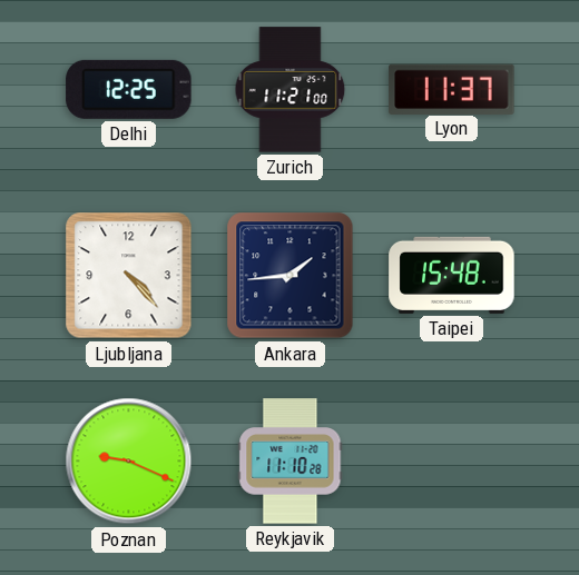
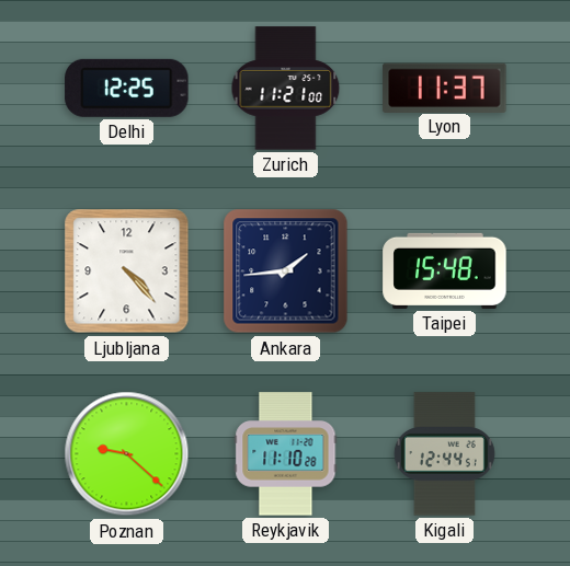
Poznan: 9:19 -> 9:22 (127, 454)
Kigali: none -> 12:44 (444, 454)
